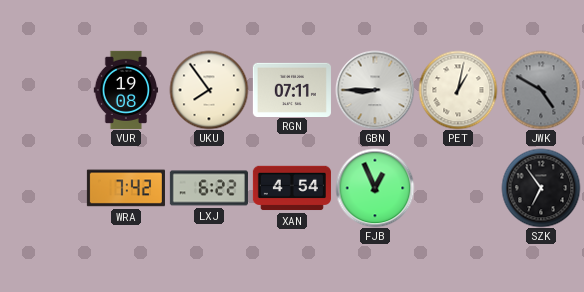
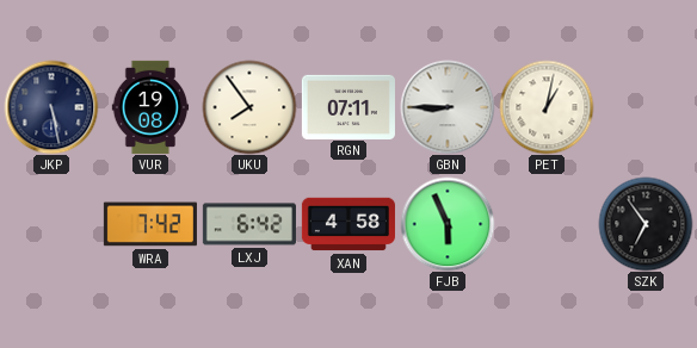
JKP: none -> 5:28 (51, 107)
JWK: 4:50 -> none (541, 90)
LXJ: 6:22 -> 6:42 (249, 224)
XAN: 4:54 -> 4:58 (348, 224)
FJB: 12:56 -> 5:56 (448, 224)
